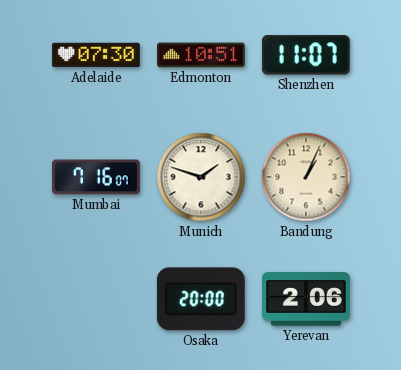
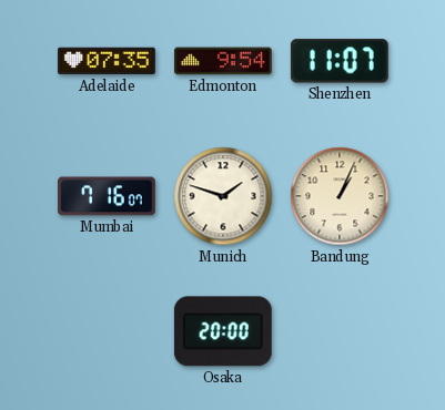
Adelaide: 07:30 -> 07:35 (108, 61)
Edmonton: 10:51 -> 9:54 (224, 61)
Yerevan: 2:06 -> none (307, 299)
